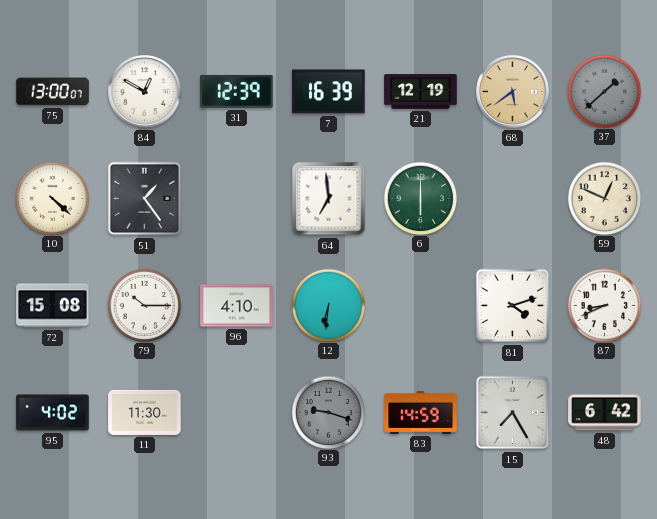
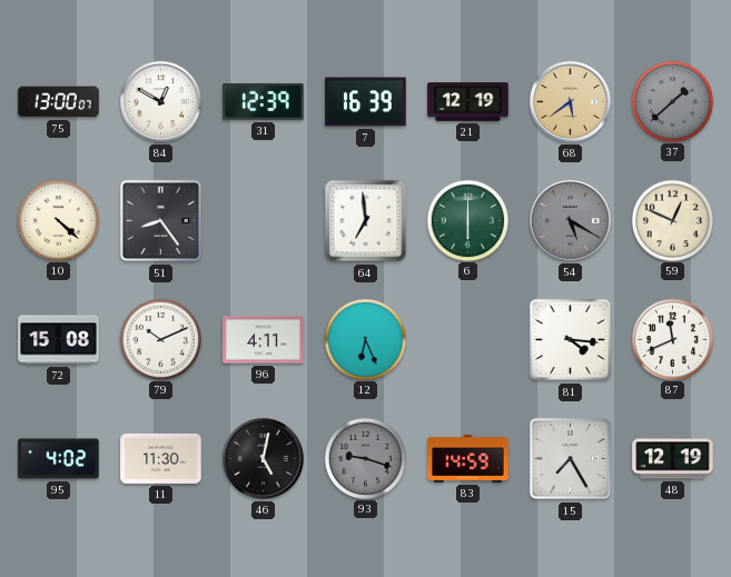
51: 1:24 -> 8:24 (161, 221)
54: none -> 5:20 (571, 221)
79: 10:15 -> 10:11 (160, 339)
96: 4:10 -> 4:11 (264, 340)
12: 6:31 -> 6:26 (365, 339)
81: 4:12 -> 4:16 (571, 340)
87: 8:41 -> 11:41 (672, 339)
46: none -> 5:02 (264, 459)
48: 6:42 -> 12:19 (673, 459)
